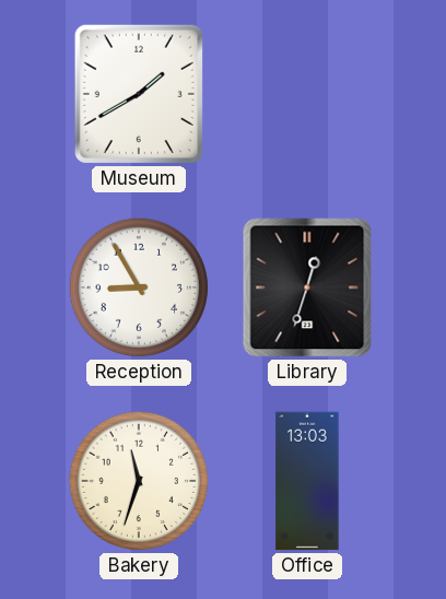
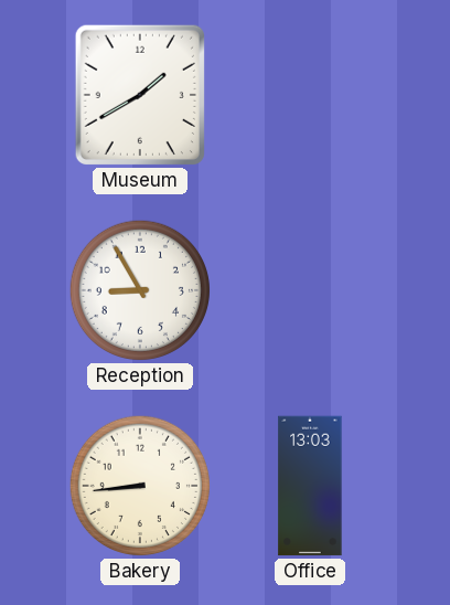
Library: 12:33 -> none (307, 287)
Bakery: 11:33 -> 8:44 (140, 486)
